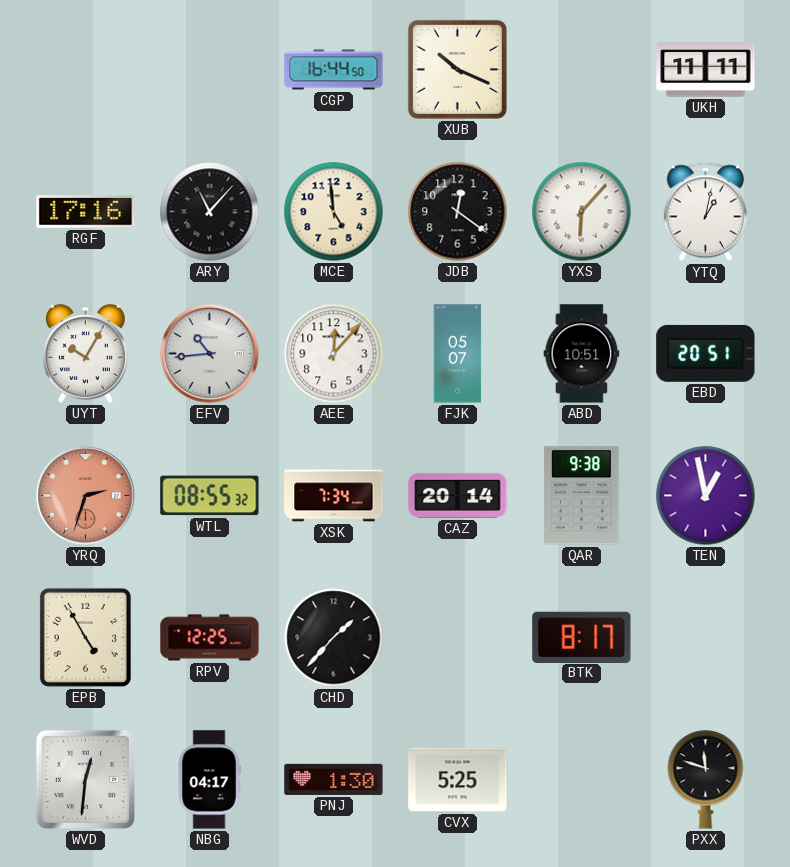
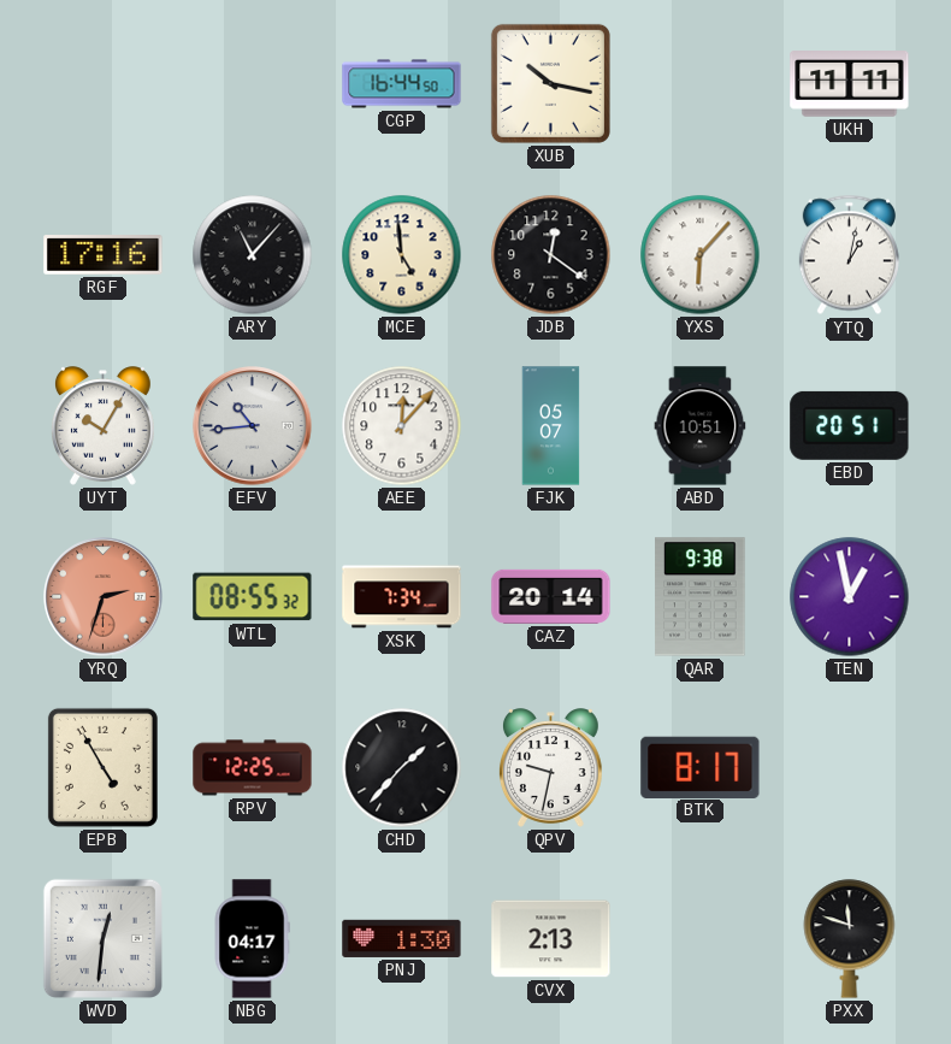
XUB: 10:19 -> 10:17 (550, 83)
QPV: none -> 9:32 (550, 768)
CVX: 5:25 -> 2:13 (551, 939)
